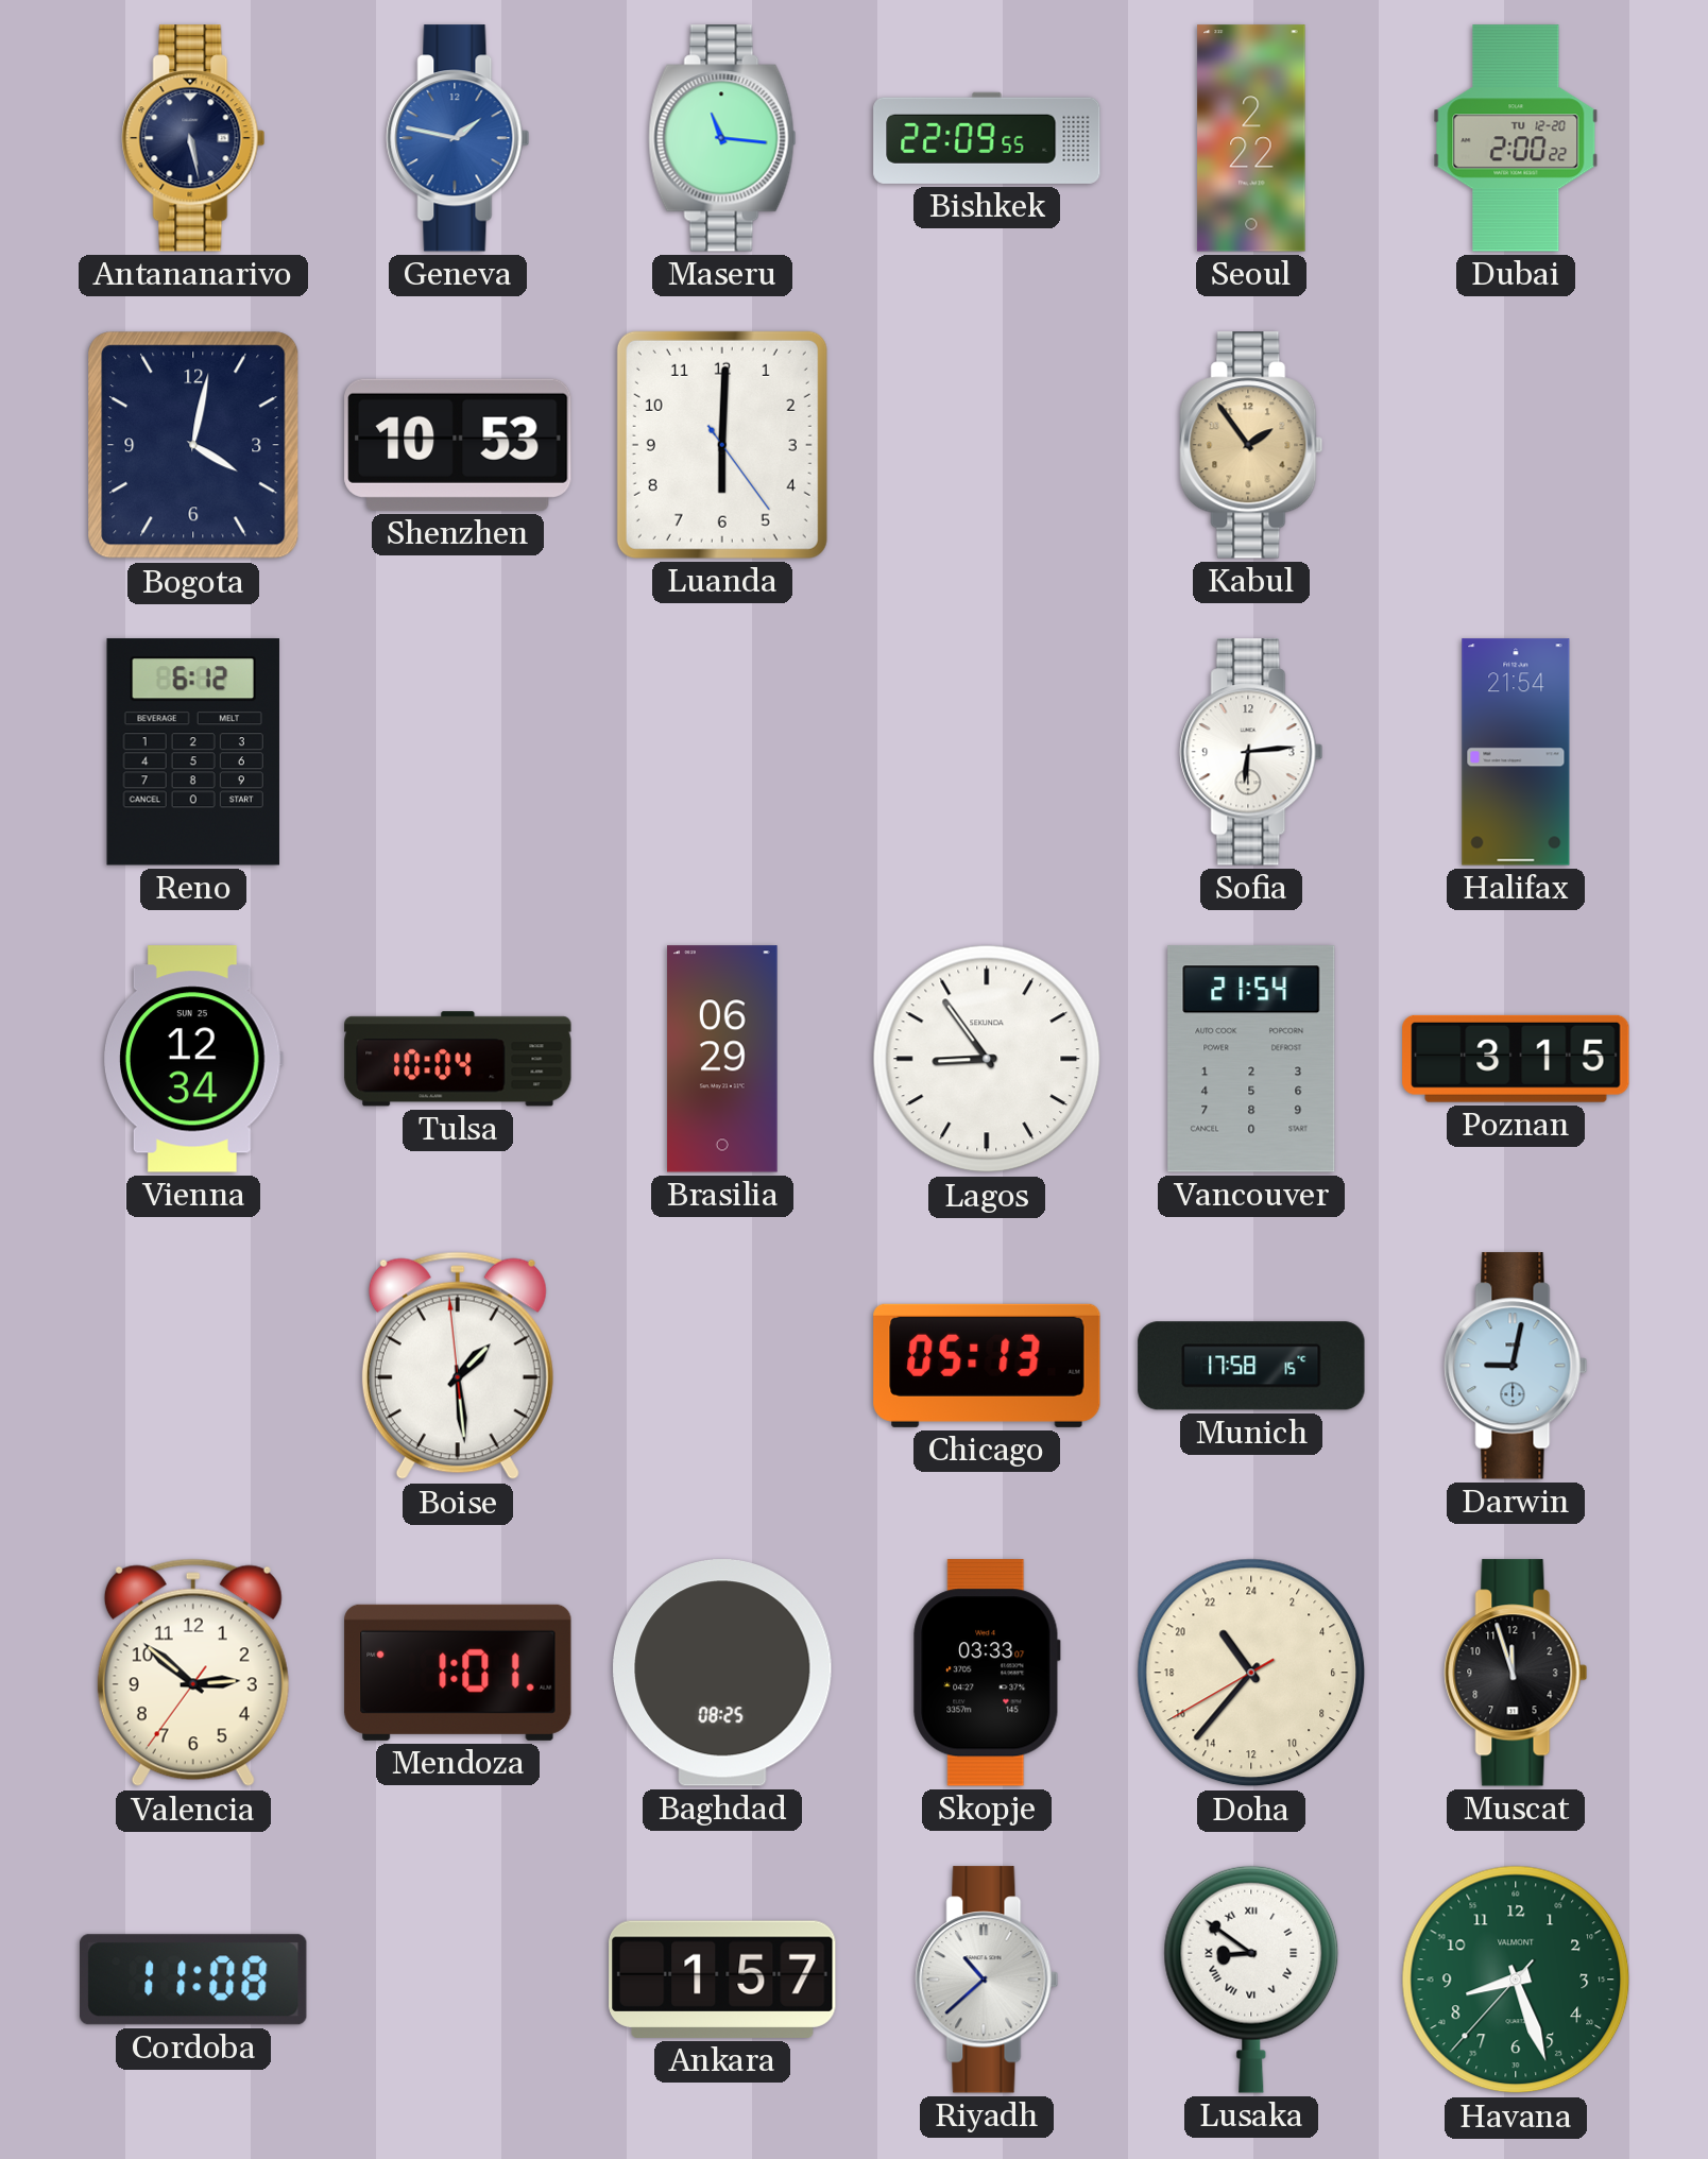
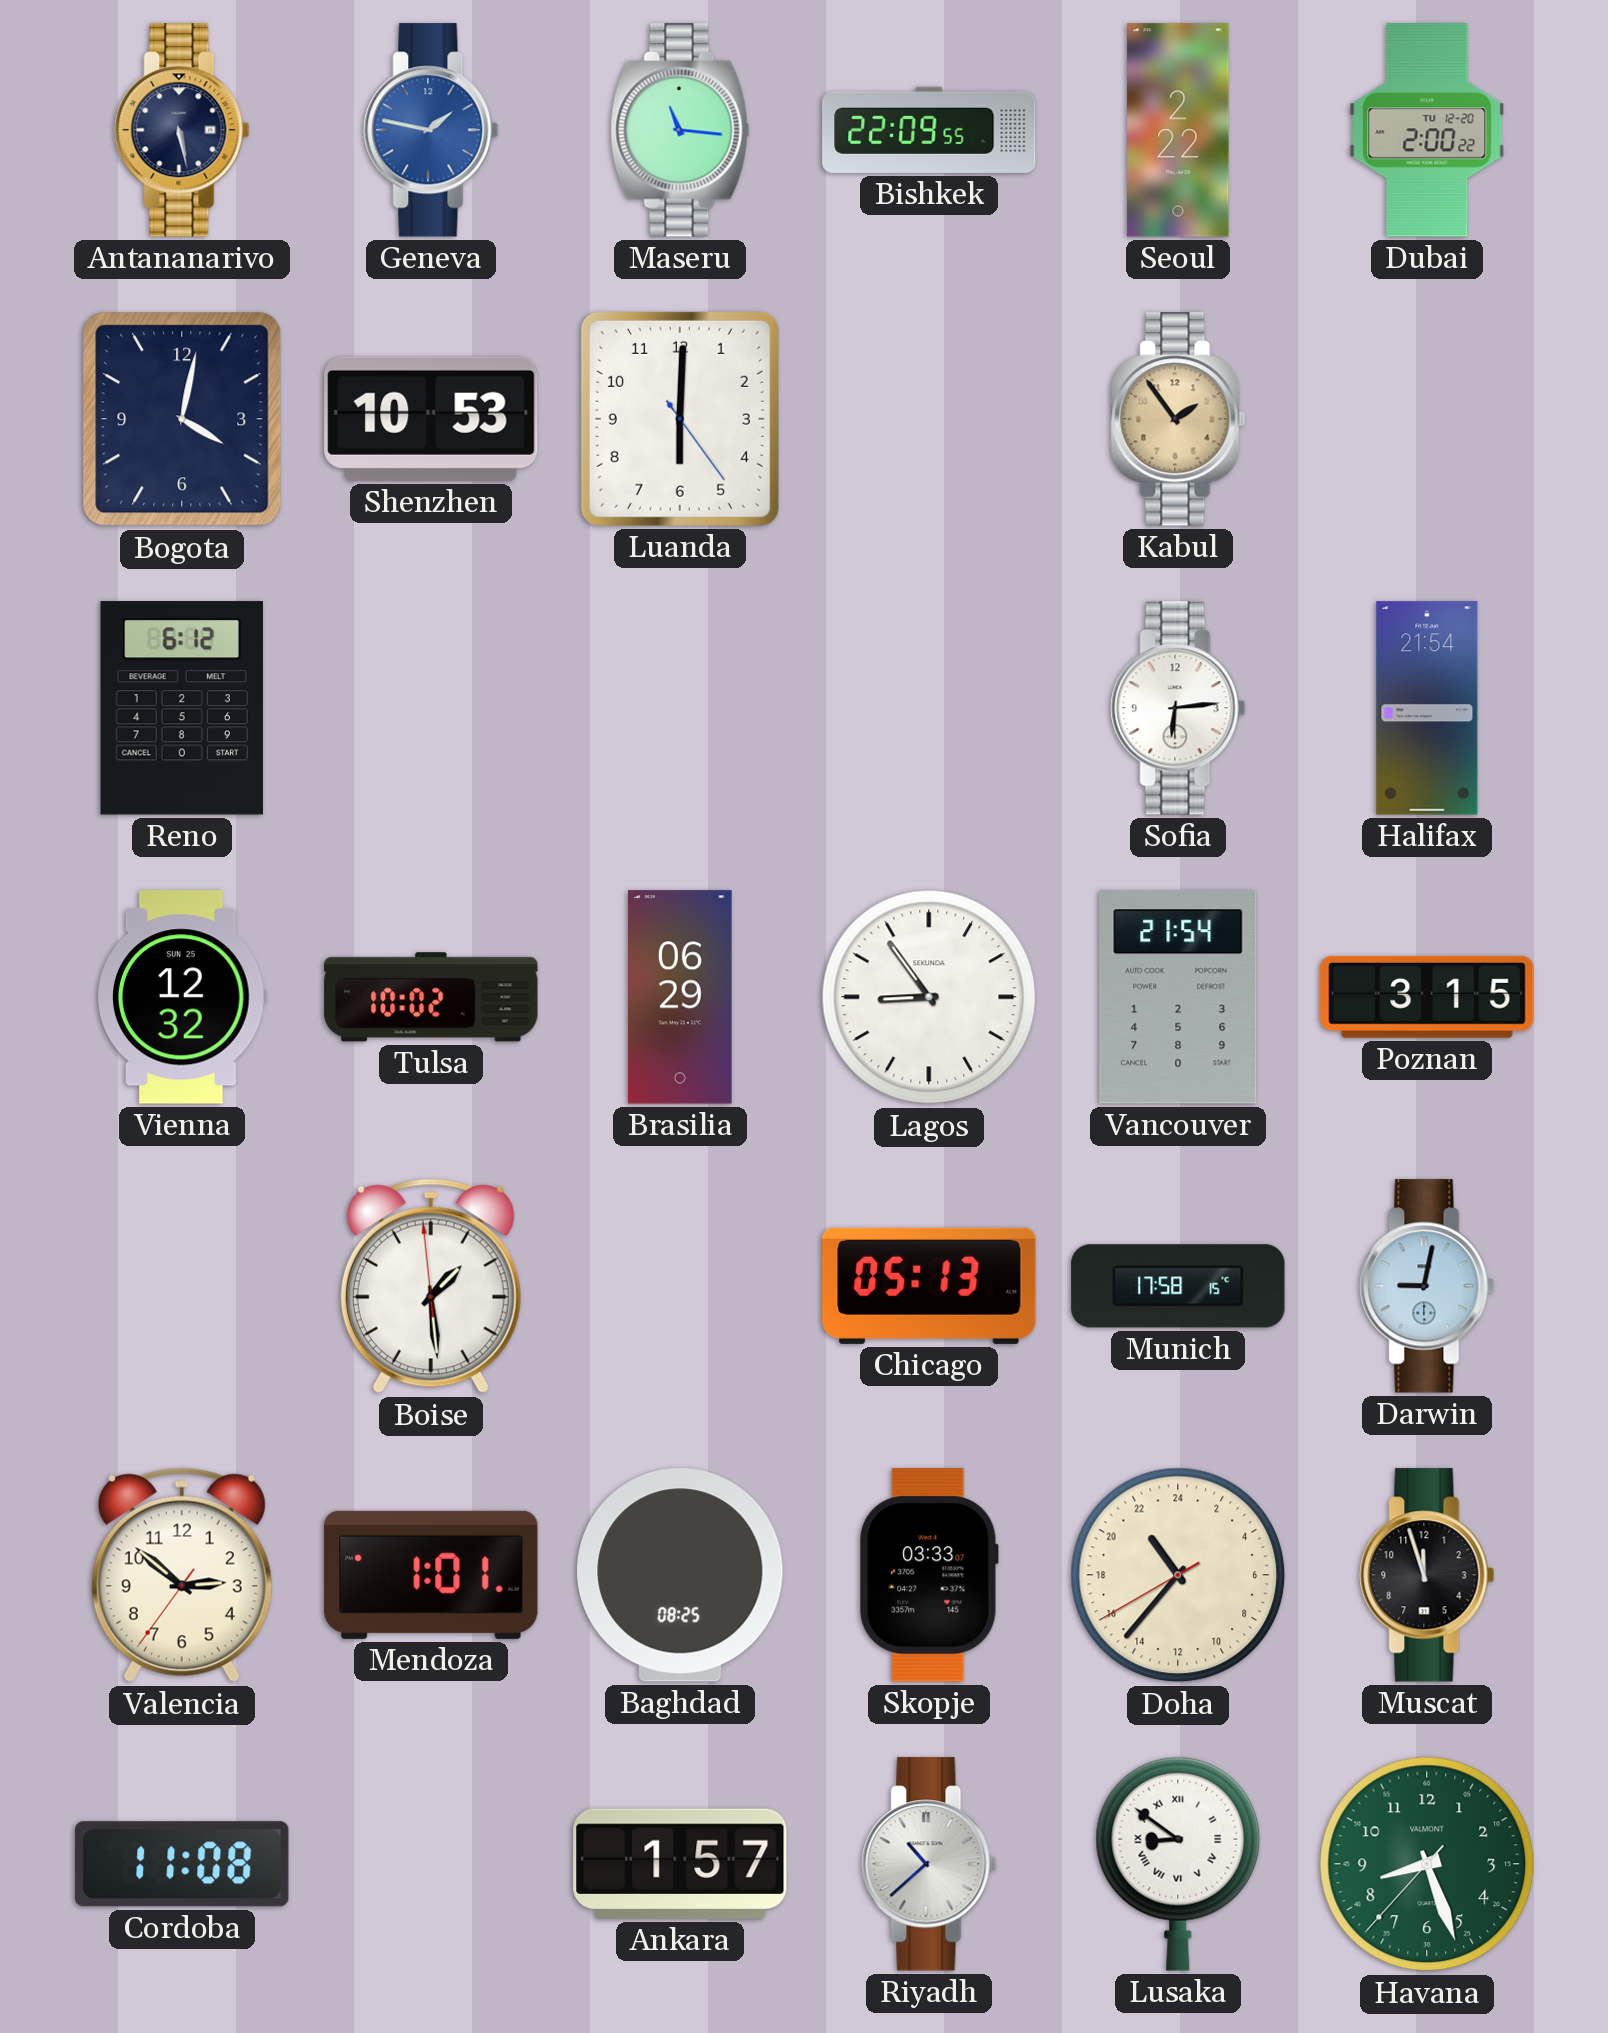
Vienna: 12:34 -> 12:32 (183, 997)
Tulsa: 10:04 -> 10:02 (431, 997)
